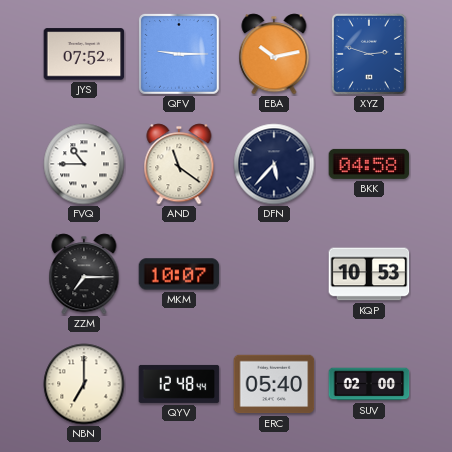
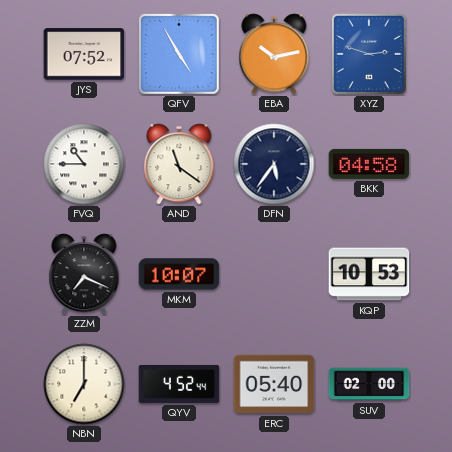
QFV: 9:15 -> 4:55 (180, 55)
DFN: 5:37 -> 5:36 (274, 164)
ZZM: 7:15 -> 7:19 (84, 274)
QYV: 12:48 -> 4:52 (179, 384)
